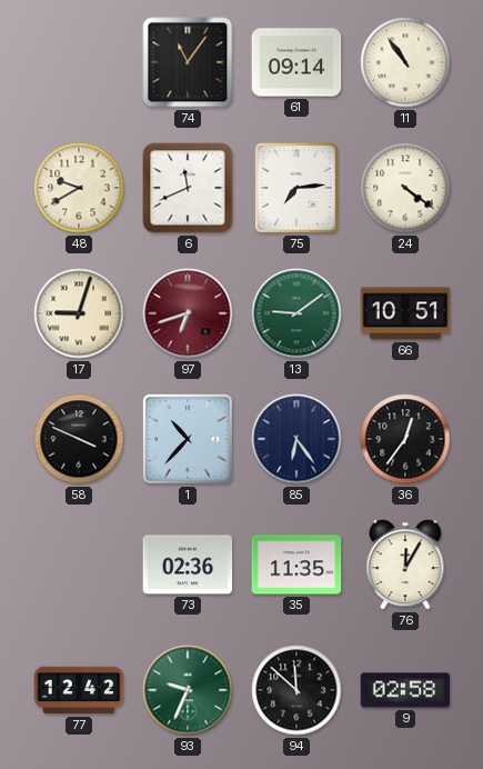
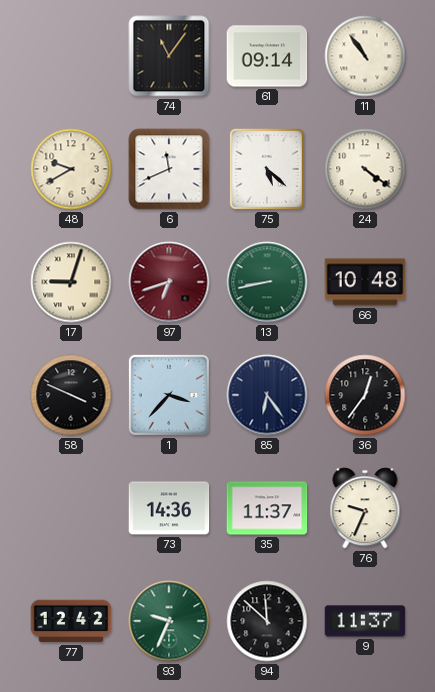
75: 7:14 -> 5:22 (267, 169)
13: 9:09 -> 8:43 (267, 282)
66: 10:51 -> 10:48 (365, 282)
1: 10:37 -> 3:37 (169, 395)
73: 02:36 -> 14:36 (169, 508)
35: 11:35 -> 11:37 (267, 508)
76: 12:05 -> 9:34 (365, 508)
9: 02:58 -> 11:37 (365, 621)
